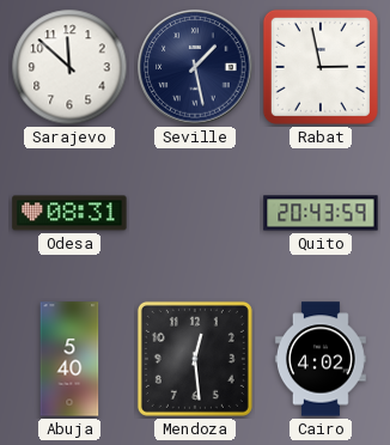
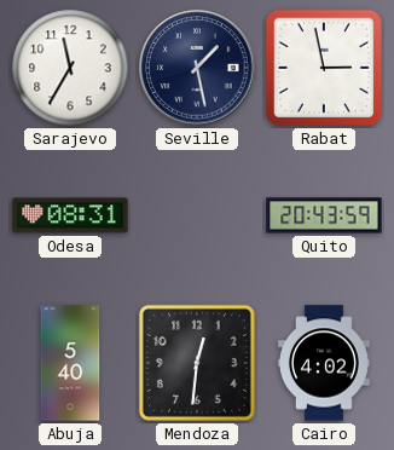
Sarajevo: 11:52 -> 11:35 (70, 68)
Mendoza: 12:29 -> 12:31 (197, 363)
